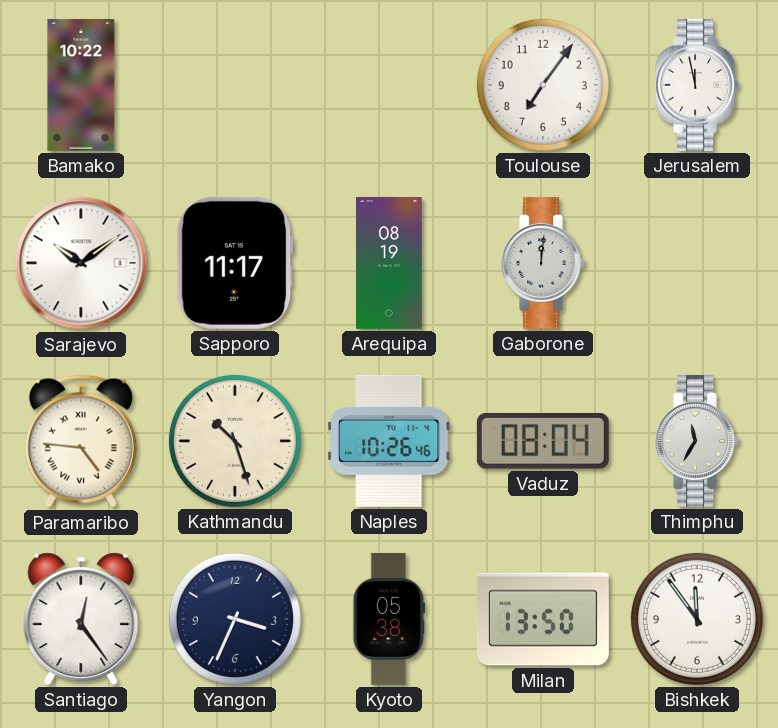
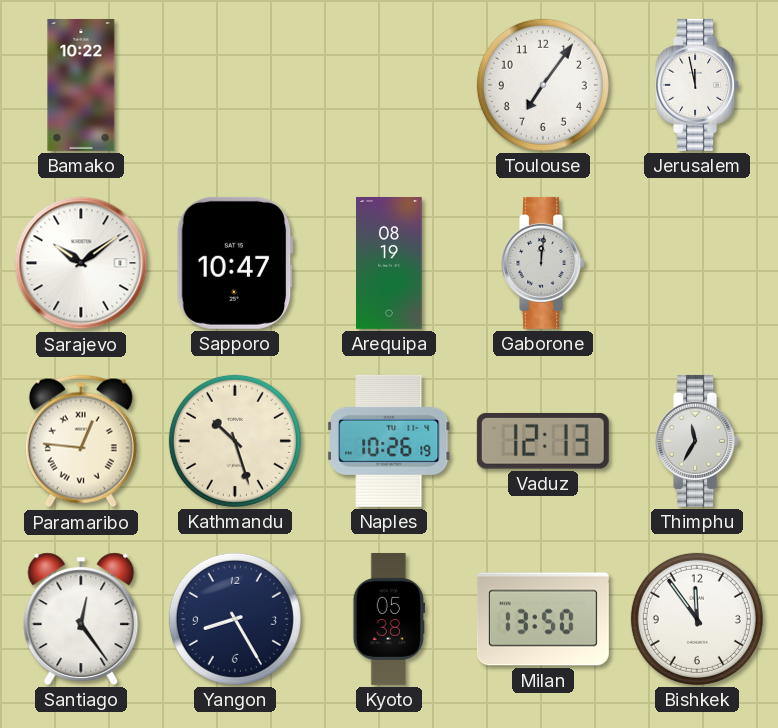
Sapporo: 11:17 -> 10:47 (235, 263)
Paramaribo: 4:46 -> 12:46 (81, 441)
Naples: 10:26:46 -> 10:26:19 (390, 441)
Vaduz: 08:04 -> 12:13 (543, 441)
Yangon: 3:34 -> 8:25 (235, 619)
